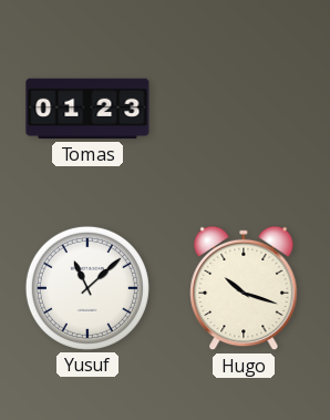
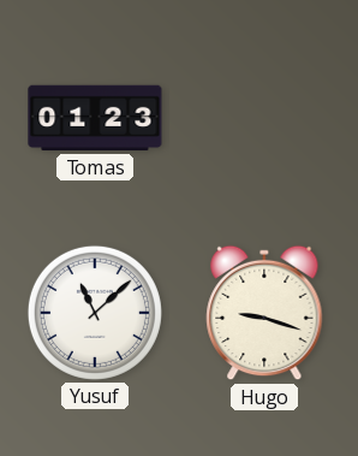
Hugo: 10:18 -> 9:18 (264, 313)
